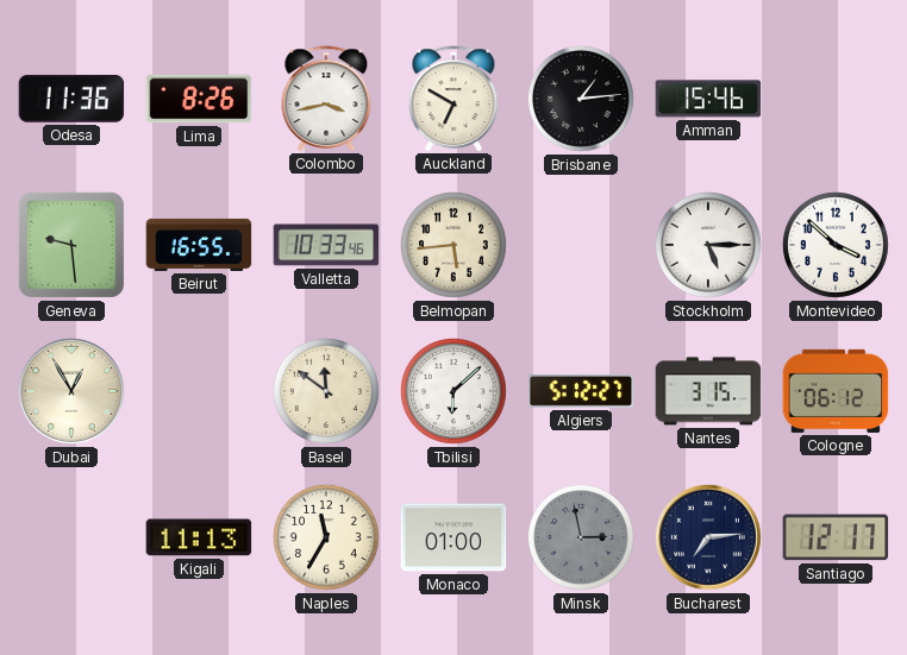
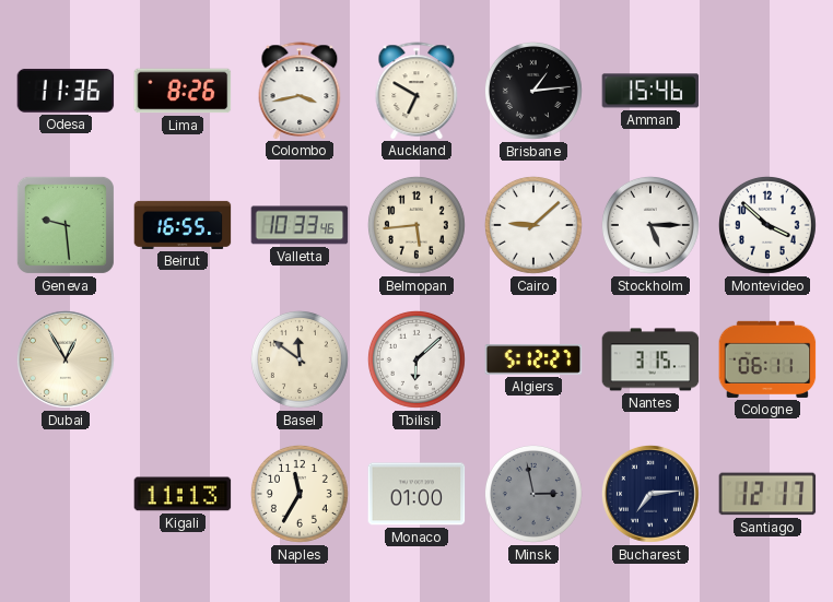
Cairo: none -> 9:08 (533, 225)
Cologne: 06:12 -> 06:11 (767, 359)
